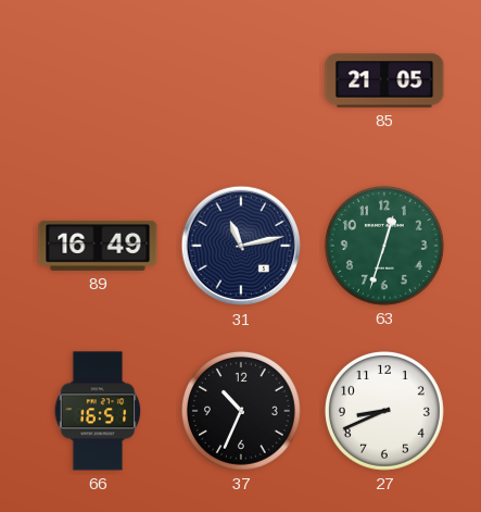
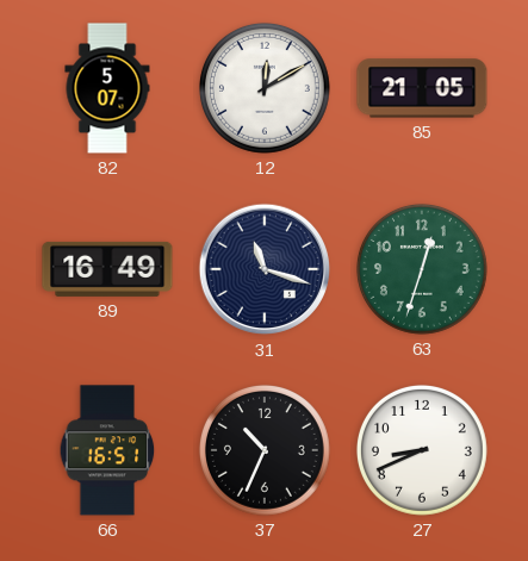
82: none -> 5:07 (107, 88)
12: none -> 12:10 (265, 88)
31: 11:13 -> 11:18 (265, 269)
